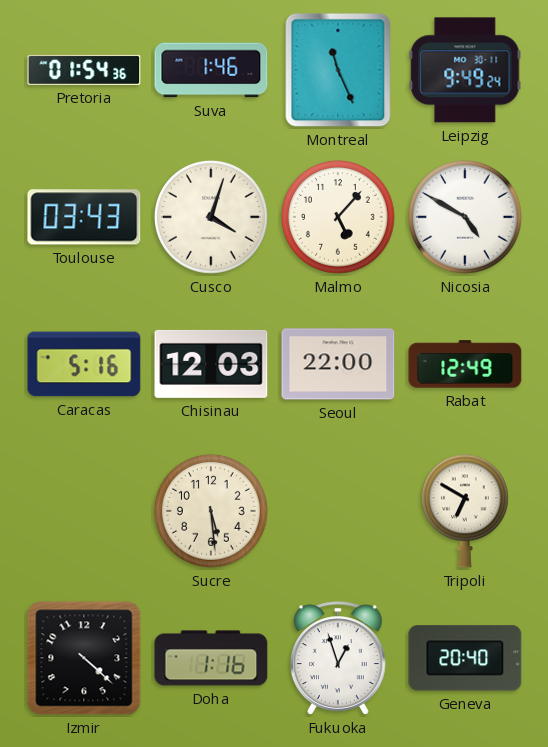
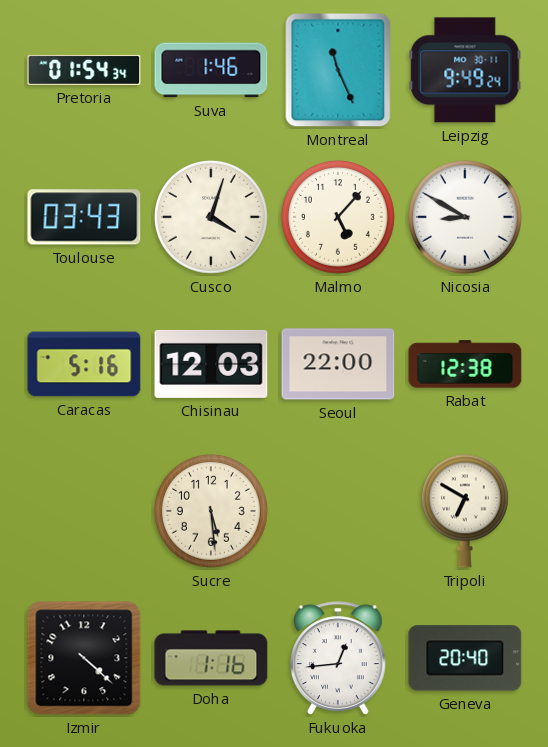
Pretoria: 01:54:36 -> 01:54:34 (84, 70)
Nicosia: 4:50 -> 8:50 (465, 217)
Rabat: 12:49 -> 12:38 (465, 364)
Fukuoka: 12:57 -> 12:44 (338, 658)
